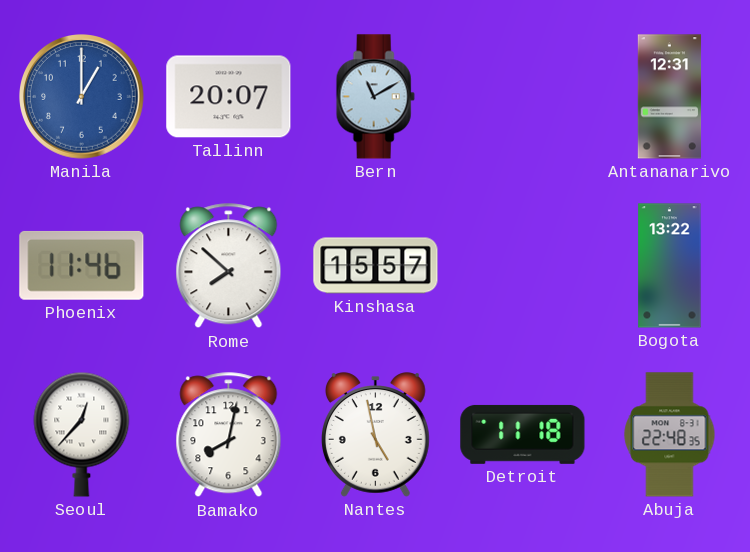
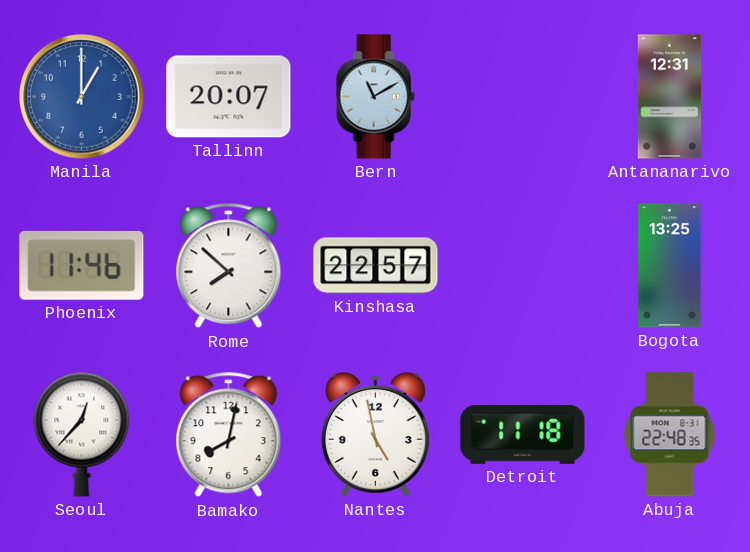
Kinshasa: 15:57 -> 22:57 (376, 266)
Bogota: 13:22 -> 13:25 (670, 266)
